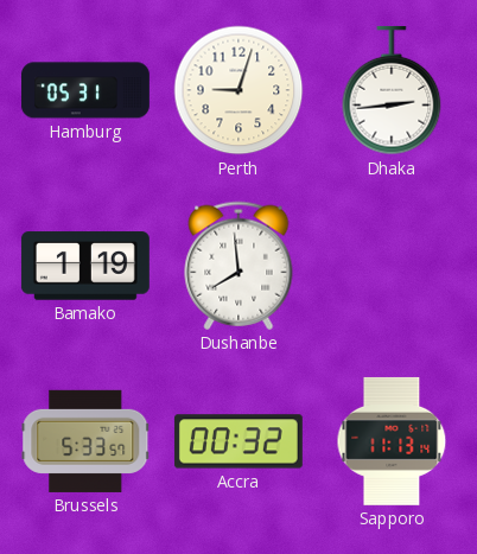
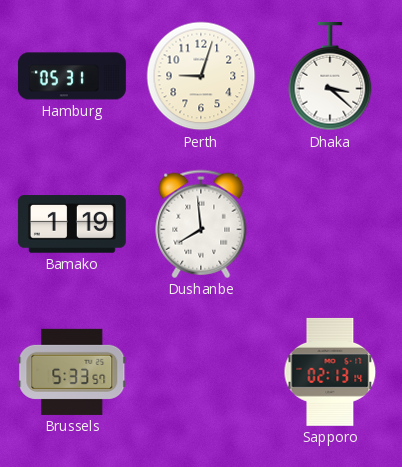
Dhaka: 2:44 -> 3:22 (330, 76)
Accra: 00:32 -> none (238, 441)
Sapporo: 11:13 -> 02:13 (330, 372)
